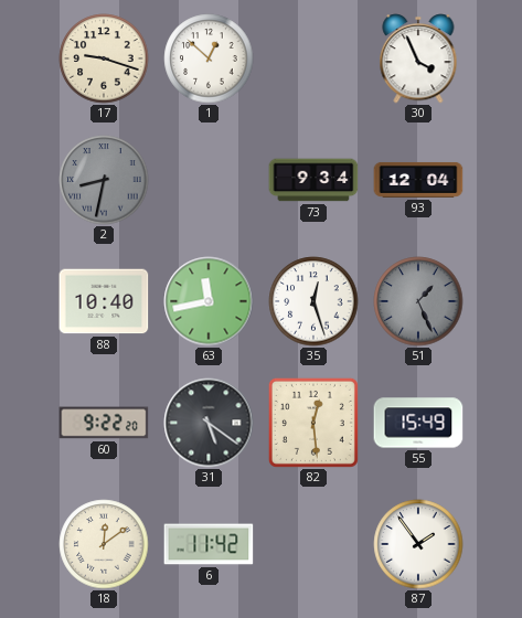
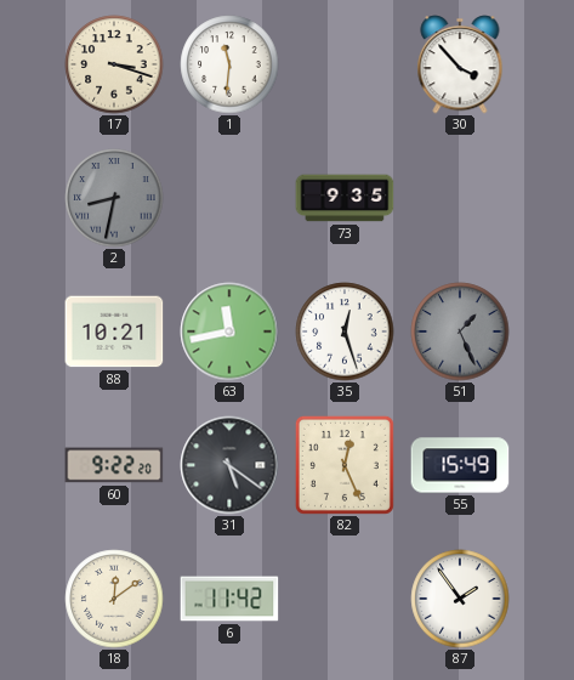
17: 9:18 -> 3:18 (114, 64)
1: 12:52 -> 11:31 (229, 64)
30: 3:56 -> 3:53 (460, 64)
73: 9:34 -> 9:35 (345, 198)
93: 12:04 -> none (418, 180)
88: 10:40 -> 10:21 (114, 331)
82: 12:29 -> 12:26 (345, 465)
